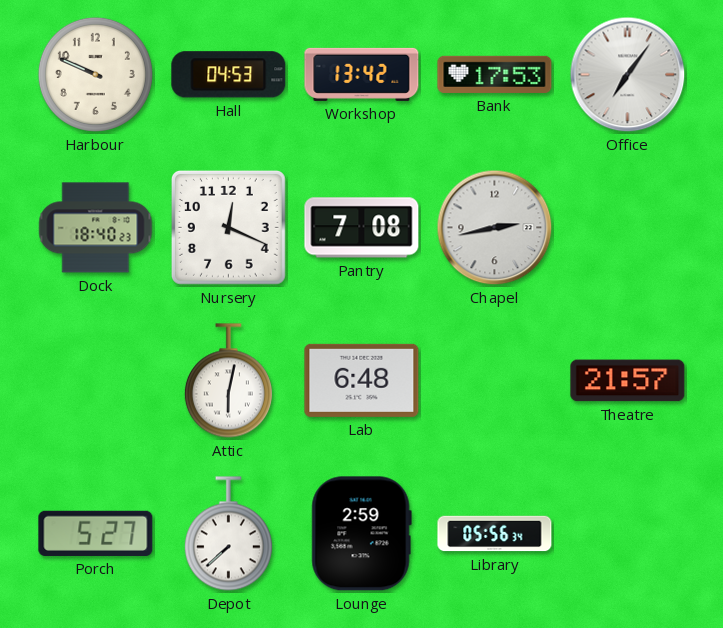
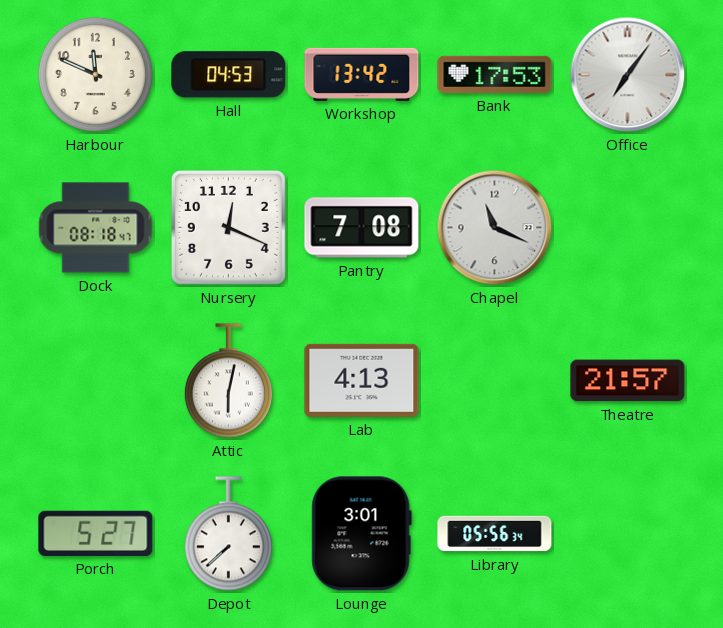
Harbour: 9:49 -> 11:49 (95, 74)
Dock: 18:40 -> 08:18 (96, 228)
Chapel: 2:43 -> 11:19 (495, 228)
Lab: 6:48 -> 4:13 (362, 380)
Lounge: 2:59 -> 3:01 (361, 534)
